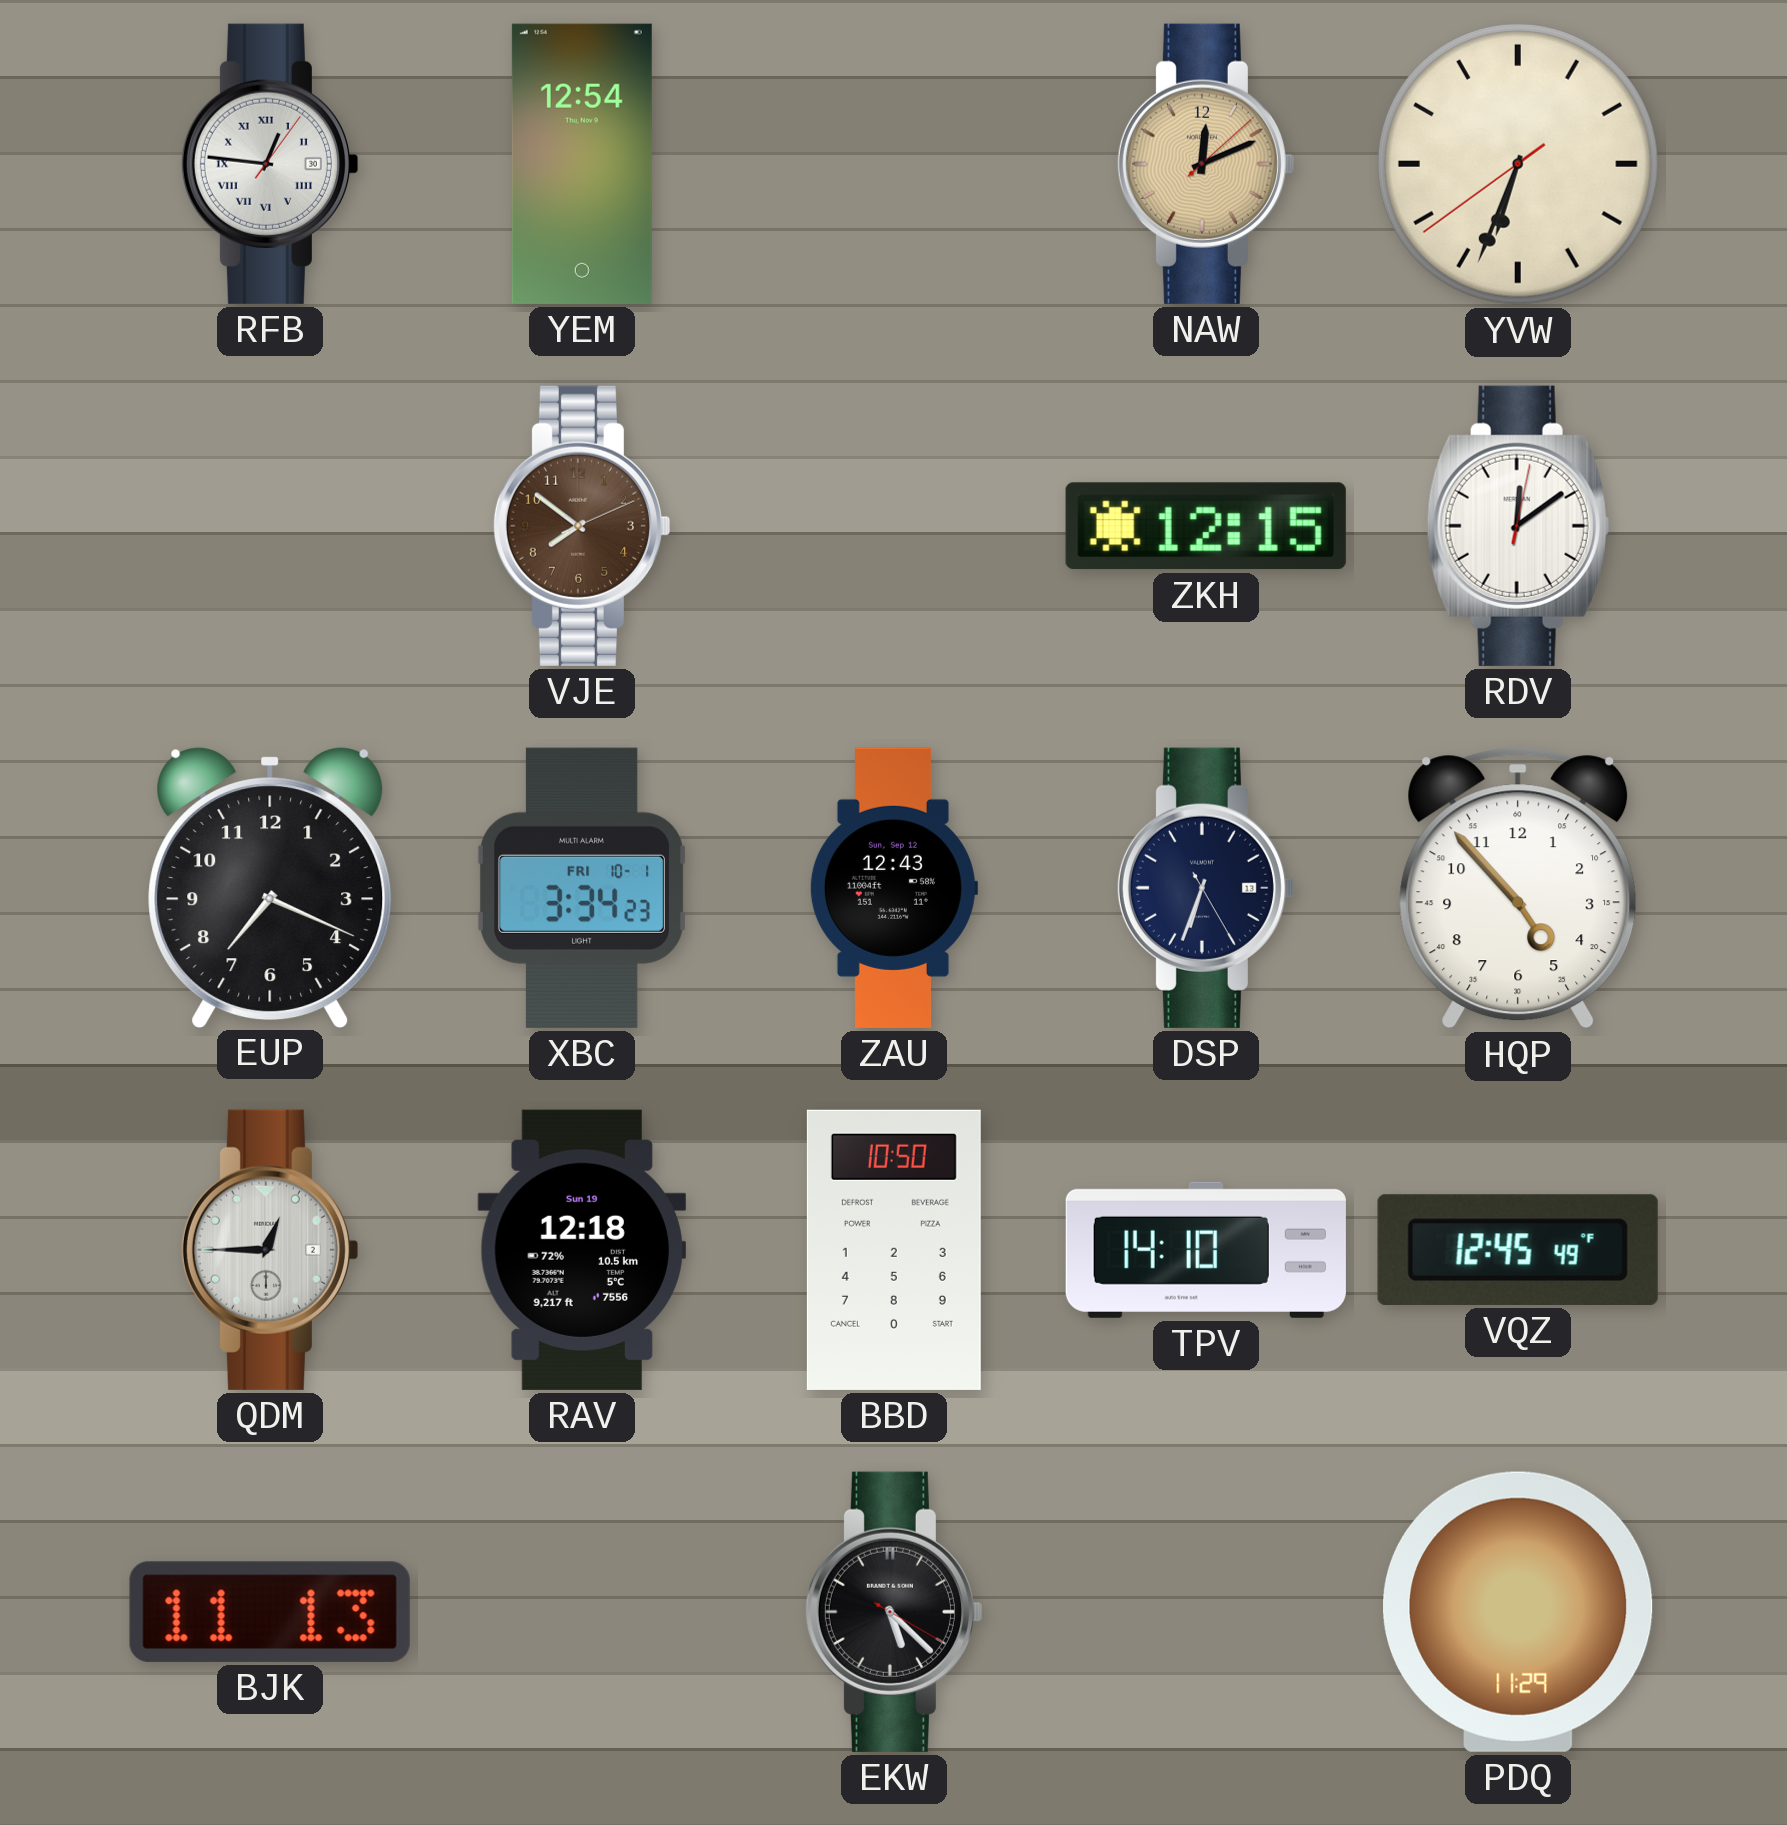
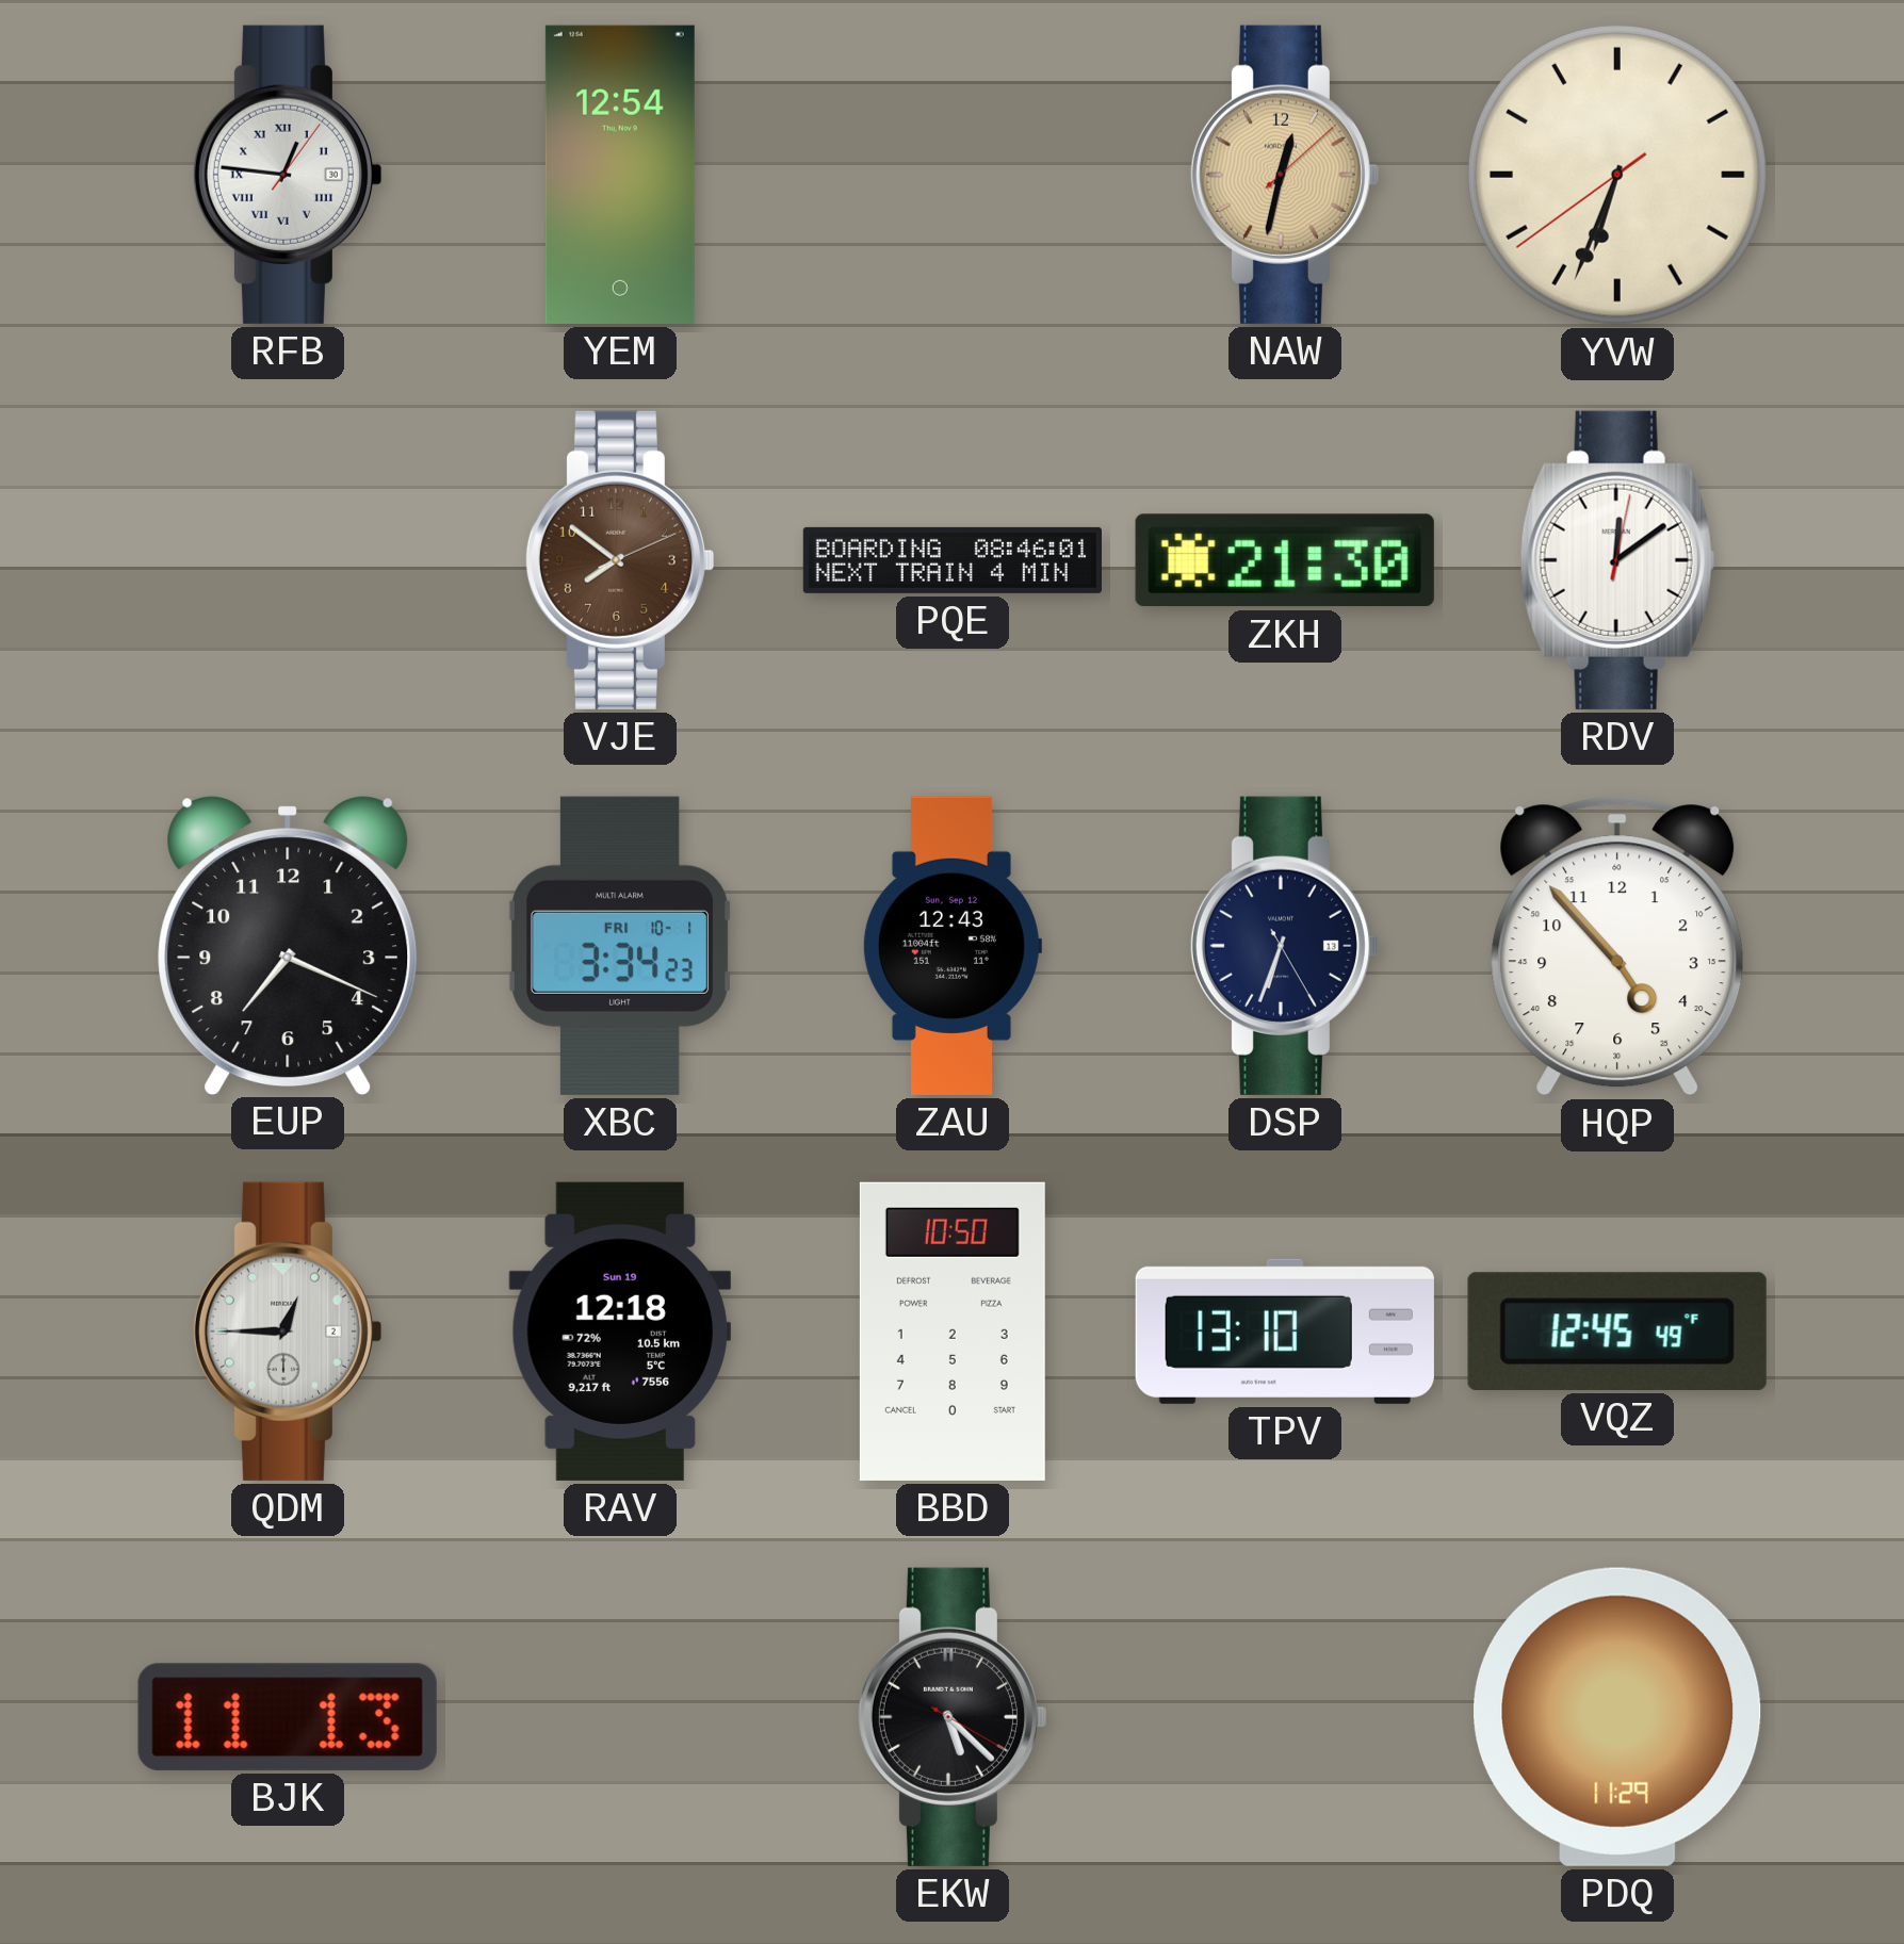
NAW: 12:11 -> 12:32 (1284, 175)
PQE: none -> 08:46 (953, 560)
ZKH: 12:15 -> 21:30 (1285, 560)
TPV: 14:10 -> 13:10 (1285, 1332)
